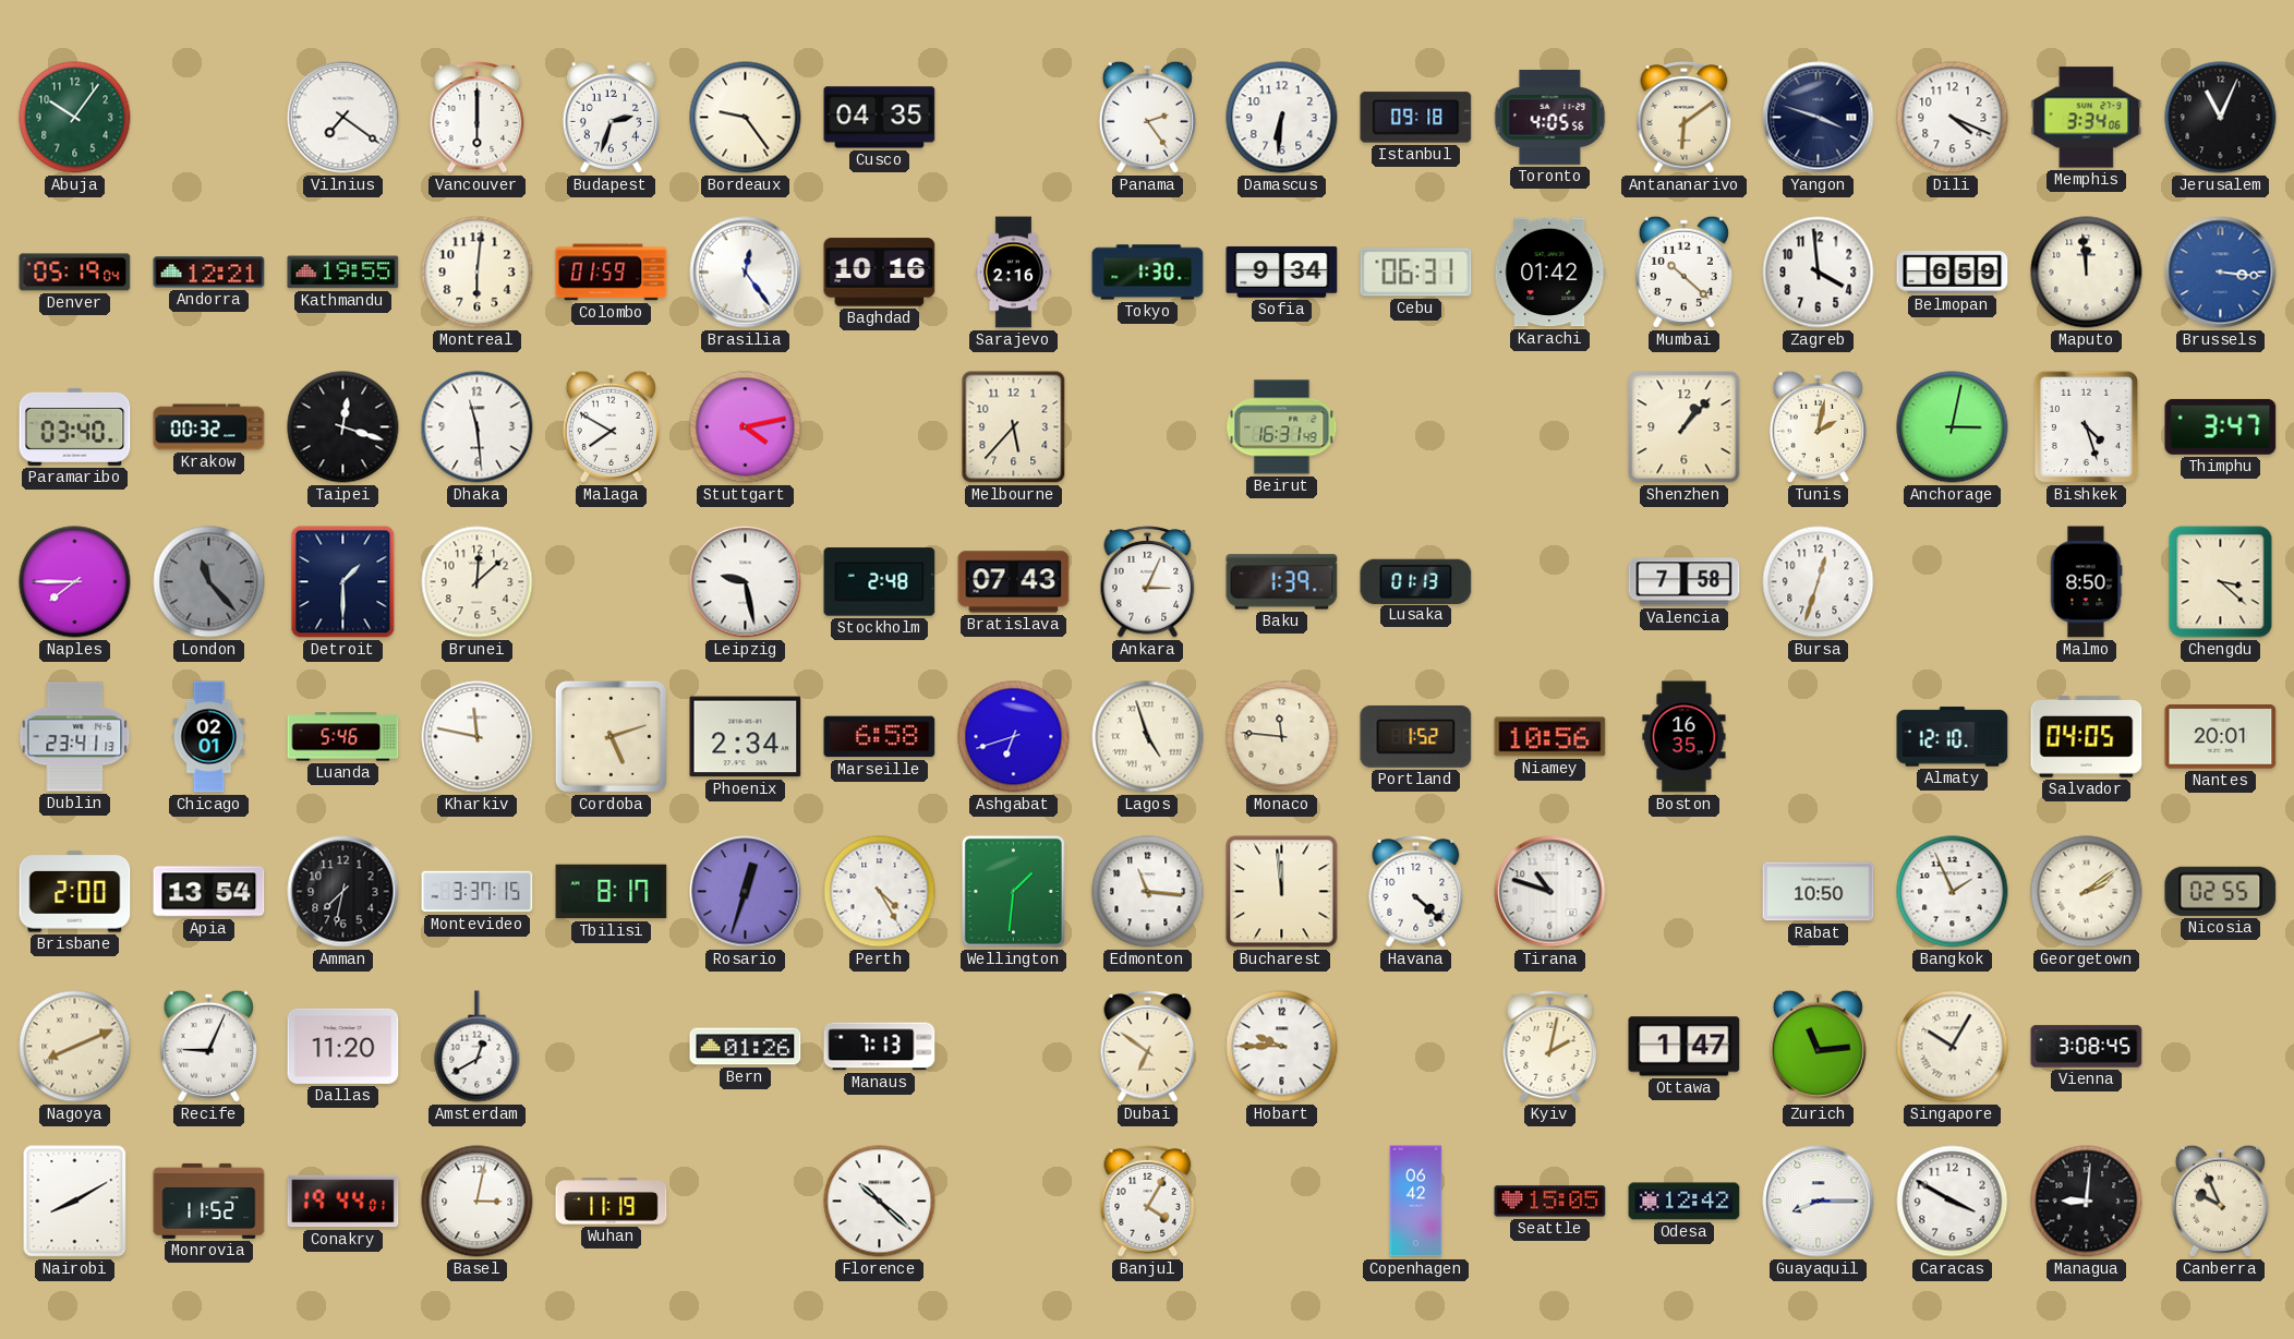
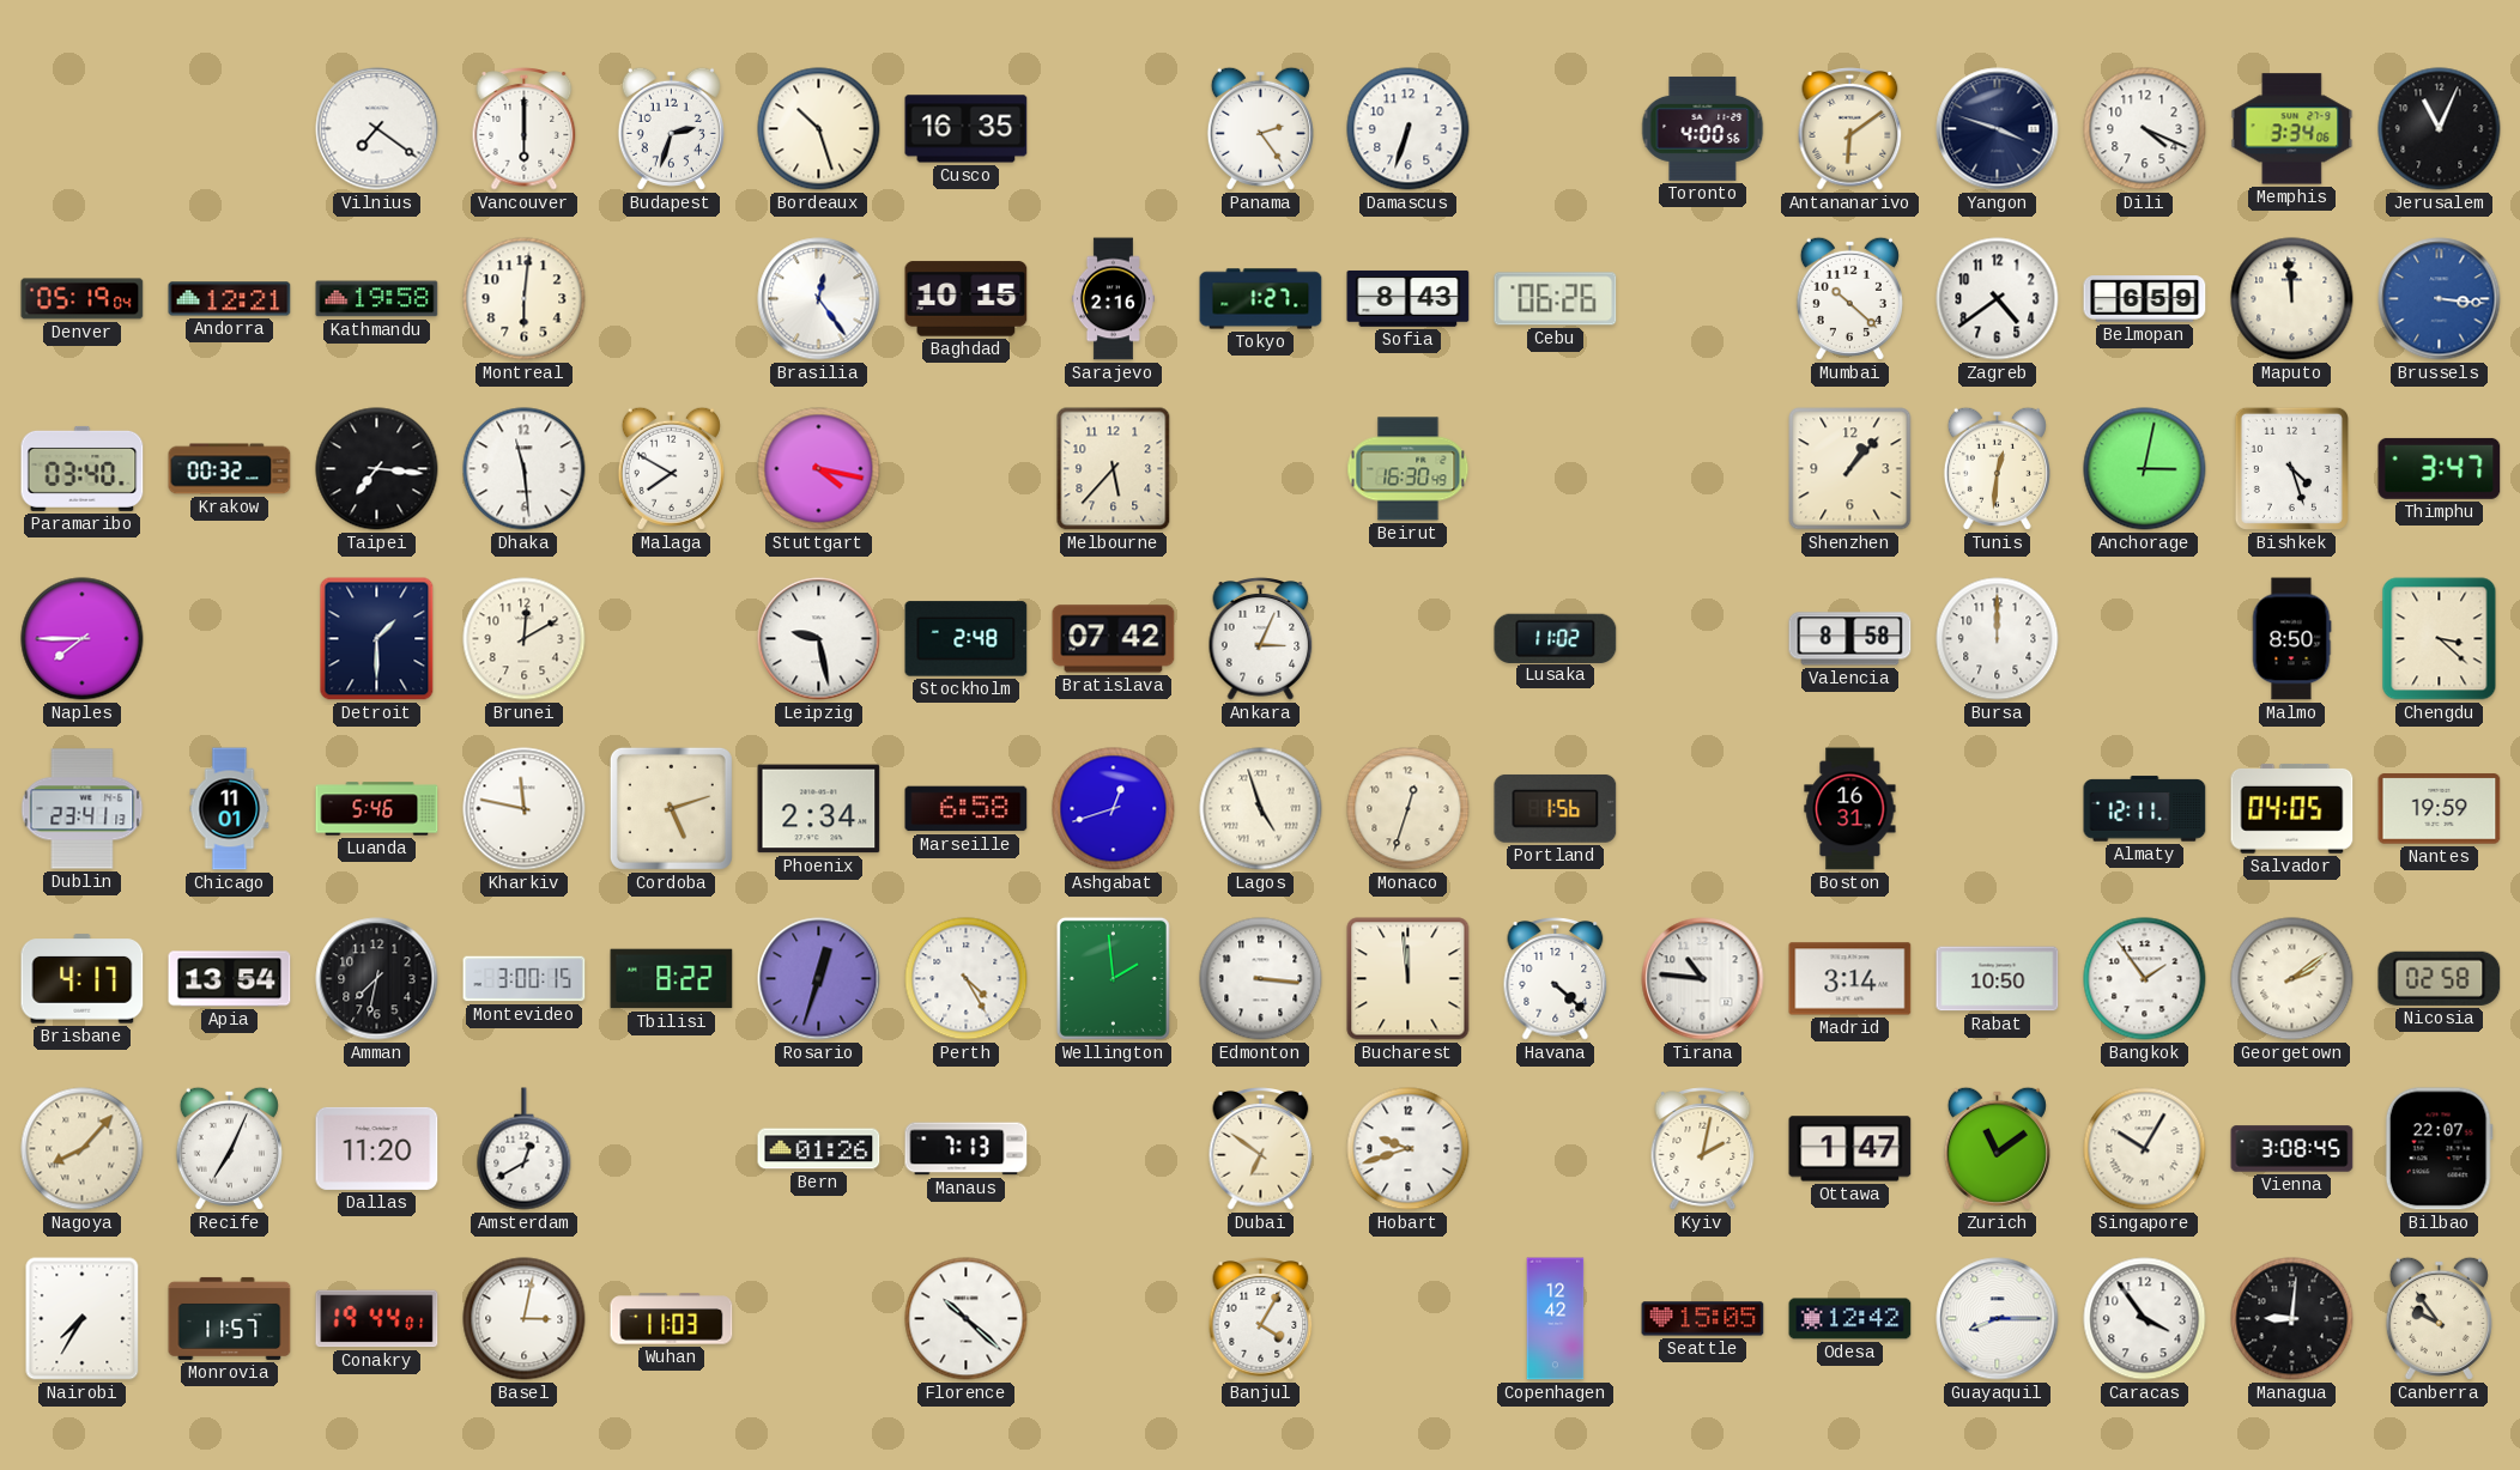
Abuja: 10:06 -> none (75, 118)
Bordeaux: 9:24 -> 10:27 (819, 129)
Cusco: 04:35 -> 16:35 (967, 129)
Damascus: 6:31 -> 6:33 (1409, 129)
Istanbul: 09:18 -> none (1416, 118)
Toronto: 4:05 -> 4:00 (1703, 128)
Kathmandu: 19:55 -> 19:58 (377, 299)
Colombo: 01:59 -> none (612, 273)
Baghdad: 10:16 -> 10:15 (967, 299)
Tokyo: 1:30 -> 1:27 (1261, 299)
Sofia: 9:34 -> 8:43 (1409, 298)
Cebu: 06:31 -> 06:26 (1556, 299)
Karachi: 01:42 -> none (1550, 273)
Zagreb: 3:59 -> 4:39 (1998, 299)
Taipei: 12:18 -> 7:16 (377, 469)
Stuttgart: 4:13 -> 4:17 (819, 469)
Beirut: 16:31 -> 16:30 (1409, 469)
Tunis: 2:02 -> 12:31 (1997, 468)
London: 11:23 -> none (209, 582)
Brunei: 12:08 -> 12:10 (525, 639)
Bratislava: 07:43 -> 07:42 (1114, 639)
Baku: 1:39 -> none (1282, 582)
Lusaka: 01:13 -> 11:02 (1556, 638)
Valencia: 7:58 -> 8:58 (1850, 639)
Bursa: 12:33 -> 12:00 (1998, 639)
Chicago: 02:01 -> 11:01 (230, 809)
Ashgabat: 6:42 -> 12:42 (1114, 809)
Monaco: 11:46 -> 12:33 (1409, 809)
Portland: 1:52 -> 1:56 (1556, 808)
Niamey: 10:56 -> none (1550, 737)
Boston: 16:35 -> 16:31 (1850, 809)
Almaty: 12:10 -> 12:11 (2145, 809)
Nantes: 20:01 -> 19:59 (2440, 809)
Brisbane: 2:00 -> 4:17 (83, 979)
Montevideo: 3:37 -> 3:00 (525, 979)
Tbilisi: 8:17 -> 8:22 (672, 979)
Wellington: 1:31 -> 1:59 (1113, 978)
Edmonton: 11:16 -> 3:16 (1261, 979)
Tirana: 10:48 -> 10:46 (1703, 979)
Madrid: none -> 3:14 (1850, 979)
Bangkok: 1:56 -> 1:54 (2145, 979)
Nicosia: 02:55 -> 02:58 (2440, 978)
Nagoya: 8:11 -> 8:07 (83, 1149)
Recife: 9:04 -> 7:04 (229, 1148)
Hobart: 9:45 -> 9:42 (1409, 1149)
Zurich: 11:14 -> 11:09 (1997, 1148)
Bilbao: none -> 22:07 (2439, 1149)
Nairobi: 8:10 -> 7:35 (83, 1319)
Monrovia: 11:52 -> 11:57 (230, 1318)
Wuhan: 11:19 -> 11:03 (672, 1319)
Copenhagen: 06:42 -> 12:42 (1556, 1319)
Caracas: 3:50 -> 3:54 (2145, 1319)
Canberra: 9:56 -> 9:54 (2439, 1318)
